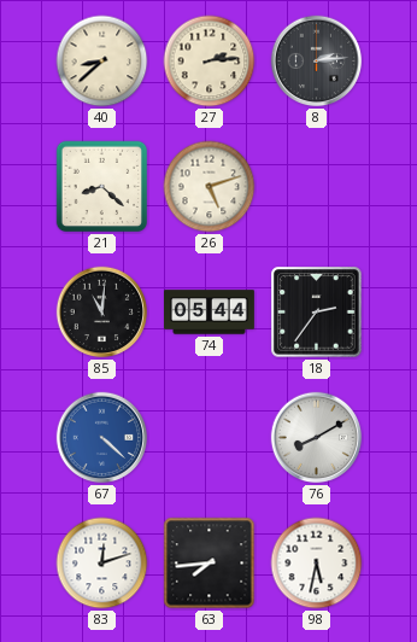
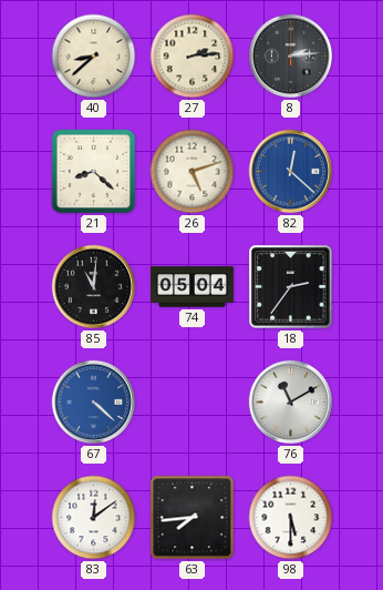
82: none -> 12:22 (291, 172)
74: 05:44 -> 05:04 (193, 287)
76: 8:10 -> 11:10 (291, 403)
83: 12:12 -> 12:09 (94, 518)
98: 5:32 -> 5:30 (291, 518)
